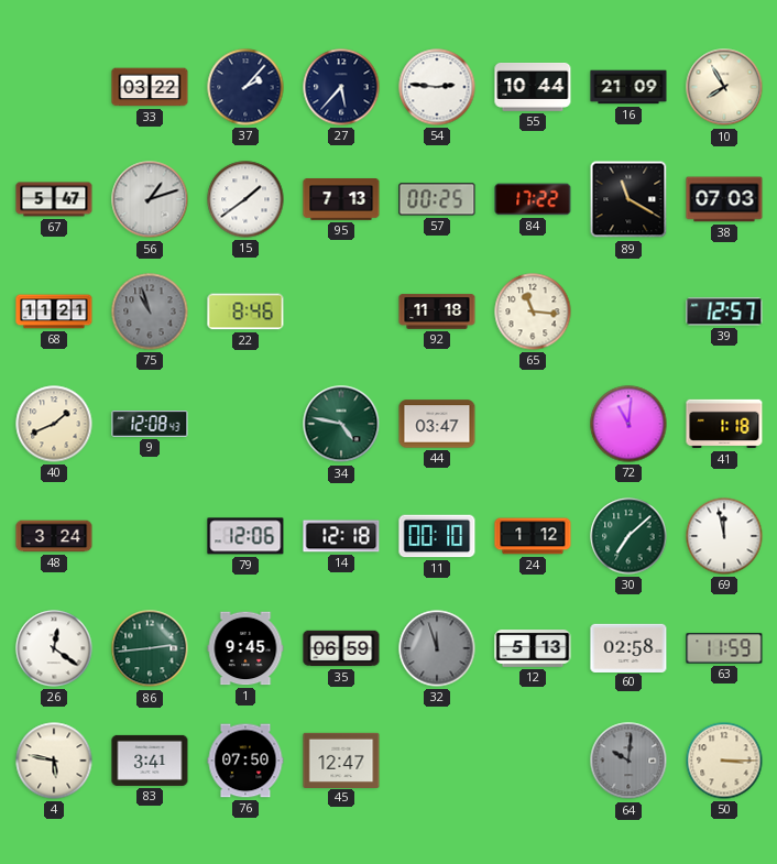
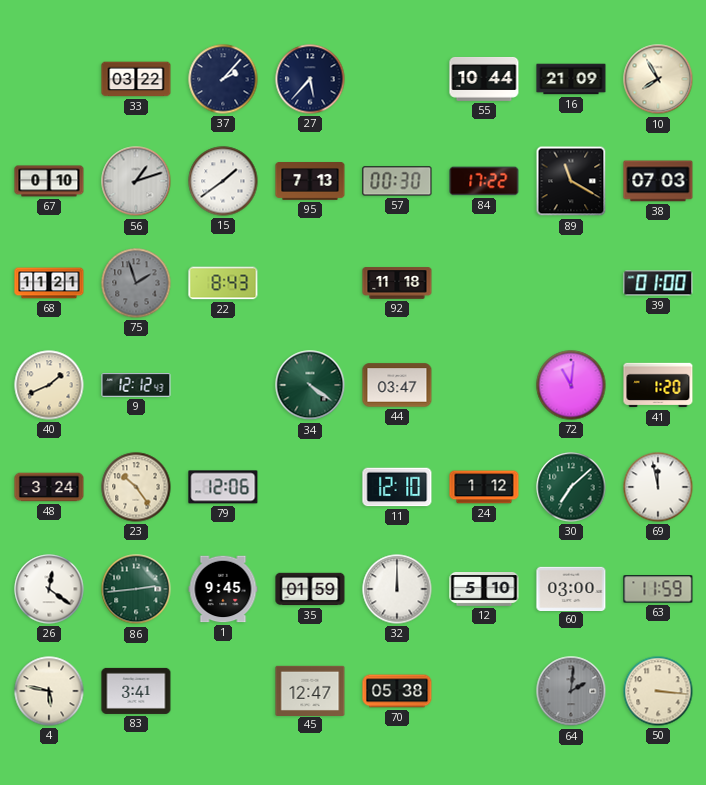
54: 2:46 -> none (437, 87)
67: 5:47 -> 0:10 (49, 181)
57: 00:25 -> 00:30 (397, 181)
75: 10:57 -> 1:57 (136, 283)
22: 8:46 -> 8:43 (223, 283)
65: 11:16 -> none (533, 311)
39: 12:57 -> 01:00 (658, 283)
9: 12:08 -> 12:12 (136, 386)
34: 4:47 -> 4:21 (310, 385)
41: 1:18 -> 1:20 (658, 385)
23: none -> 10:24 (136, 487)
14: 12:18 -> none (341, 536)
11: 00:10 -> 12:10 (397, 487)
35: 06:59 -> 01:59 (310, 589)
32: 11:57 -> 12:00 (397, 589)
32 dial: grey -> white (397, 589)
12: 5:13 -> 5:10 (484, 590)
60: 02:58 -> 03:00 (571, 588)
76: 07:50 -> none (245, 761)
70: none -> 05:38 (397, 691)
64: 10:01 -> 2:01 (571, 691)
50: 3:15 -> 3:16 (658, 691)
